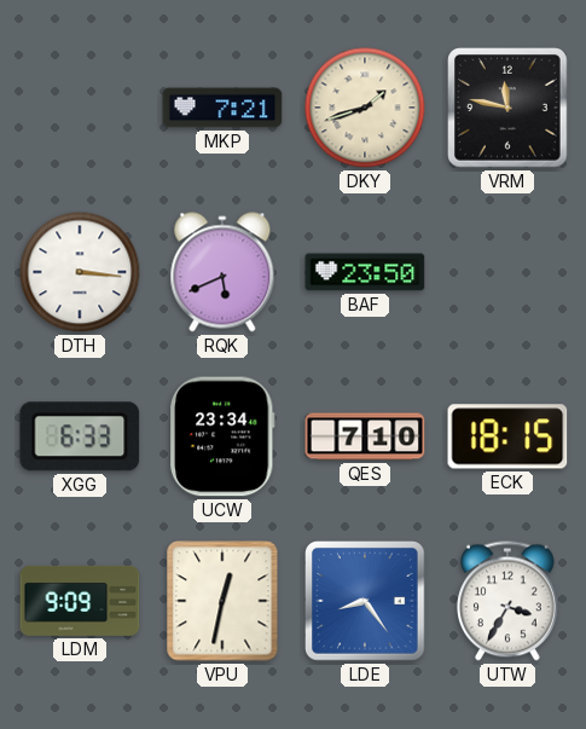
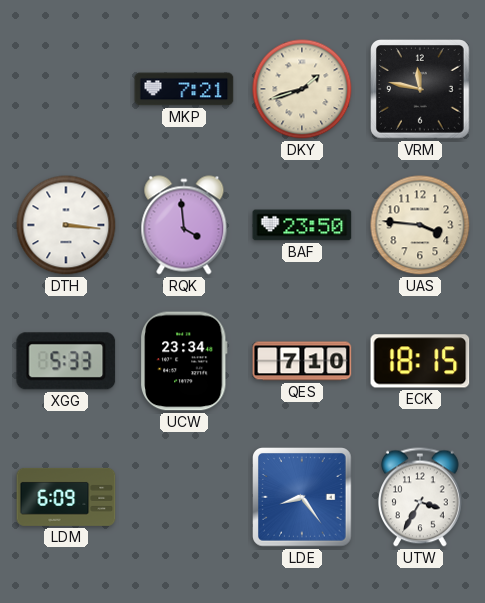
RQK: 5:41 -> 3:59 (184, 225)
UAS: none -> 3:46 (420, 225)
XGG: 6:33 -> 5:33 (66, 361)
LDM: 9:09 -> 6:09 (66, 497)
VPU: 12:32 -> none (222, 601)
